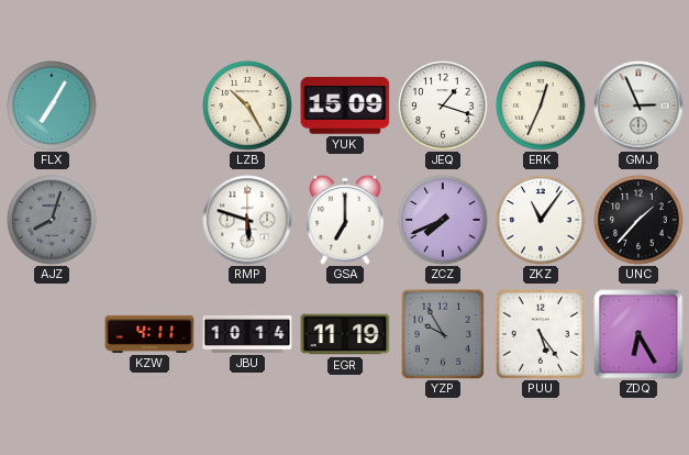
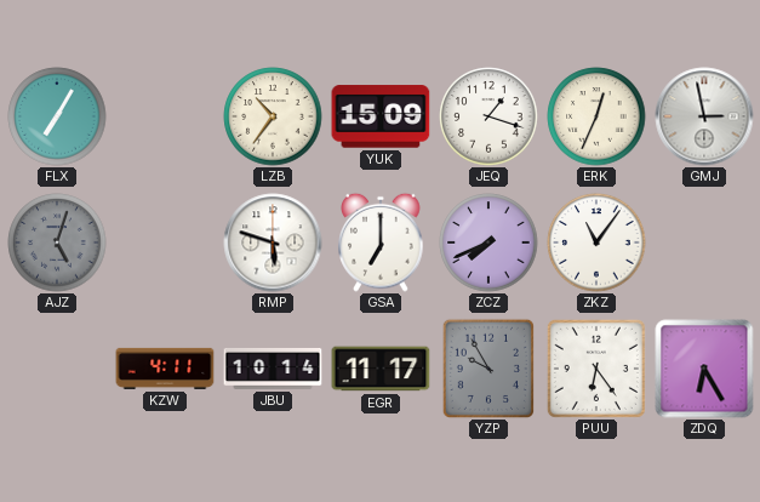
LZB: 10:25 -> 10:36 (273, 116)
GMJ: 2:56 -> 2:58 (704, 116)
AJZ: 8:03 -> 5:03 (57, 243)
UNC: 1:37 -> none (638, 220)
EGR: 11:19 -> 11:17 (381, 369)
PUU: 5:24 -> 6:24 (596, 369)
